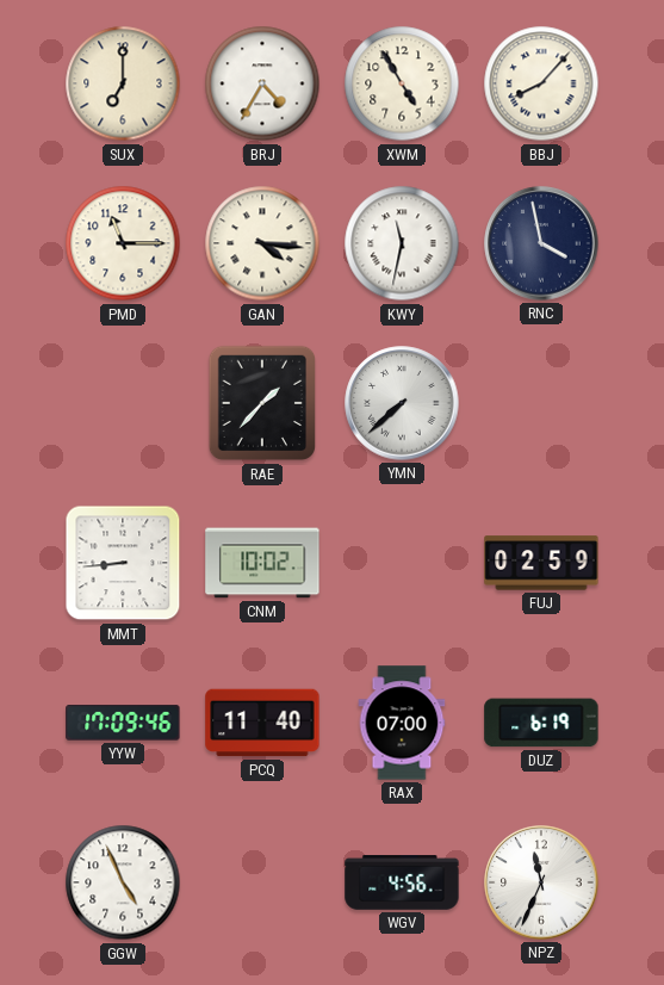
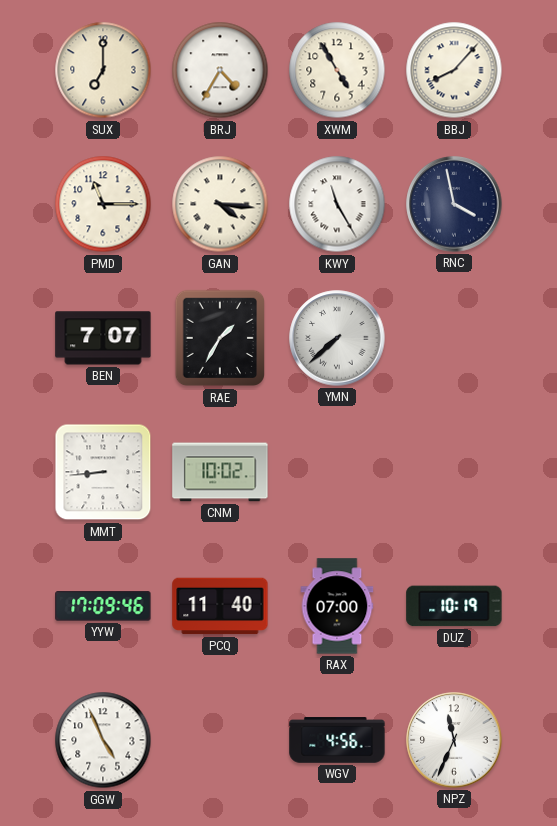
KWY: 11:32 -> 11:25 (337, 204)
BEN: none -> 7:07 (103, 338)
RAE: 1:37 -> 1:35 (220, 338)
FUJ: 02:59 -> none (541, 563)
DUZ: 6:19 -> 10:19 (454, 606)
